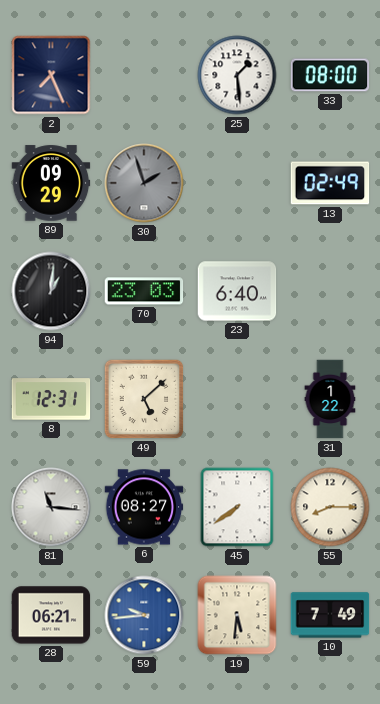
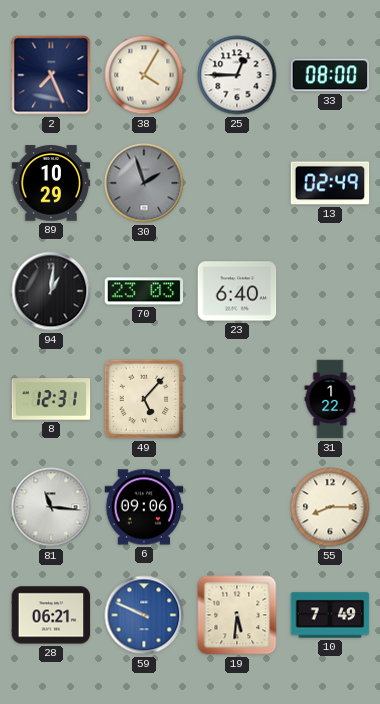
38: none -> 4:05 (144, 75)
25: 1:29 -> 12:45 (237, 75)
89: 09:29 -> 10:29 (51, 183)
49: 5:08 -> 5:07 (144, 399)
6: 08:27 -> 09:06 (144, 507)
45: 7:39 -> none (237, 507)
59: 9:44 -> 9:49 (144, 615)
